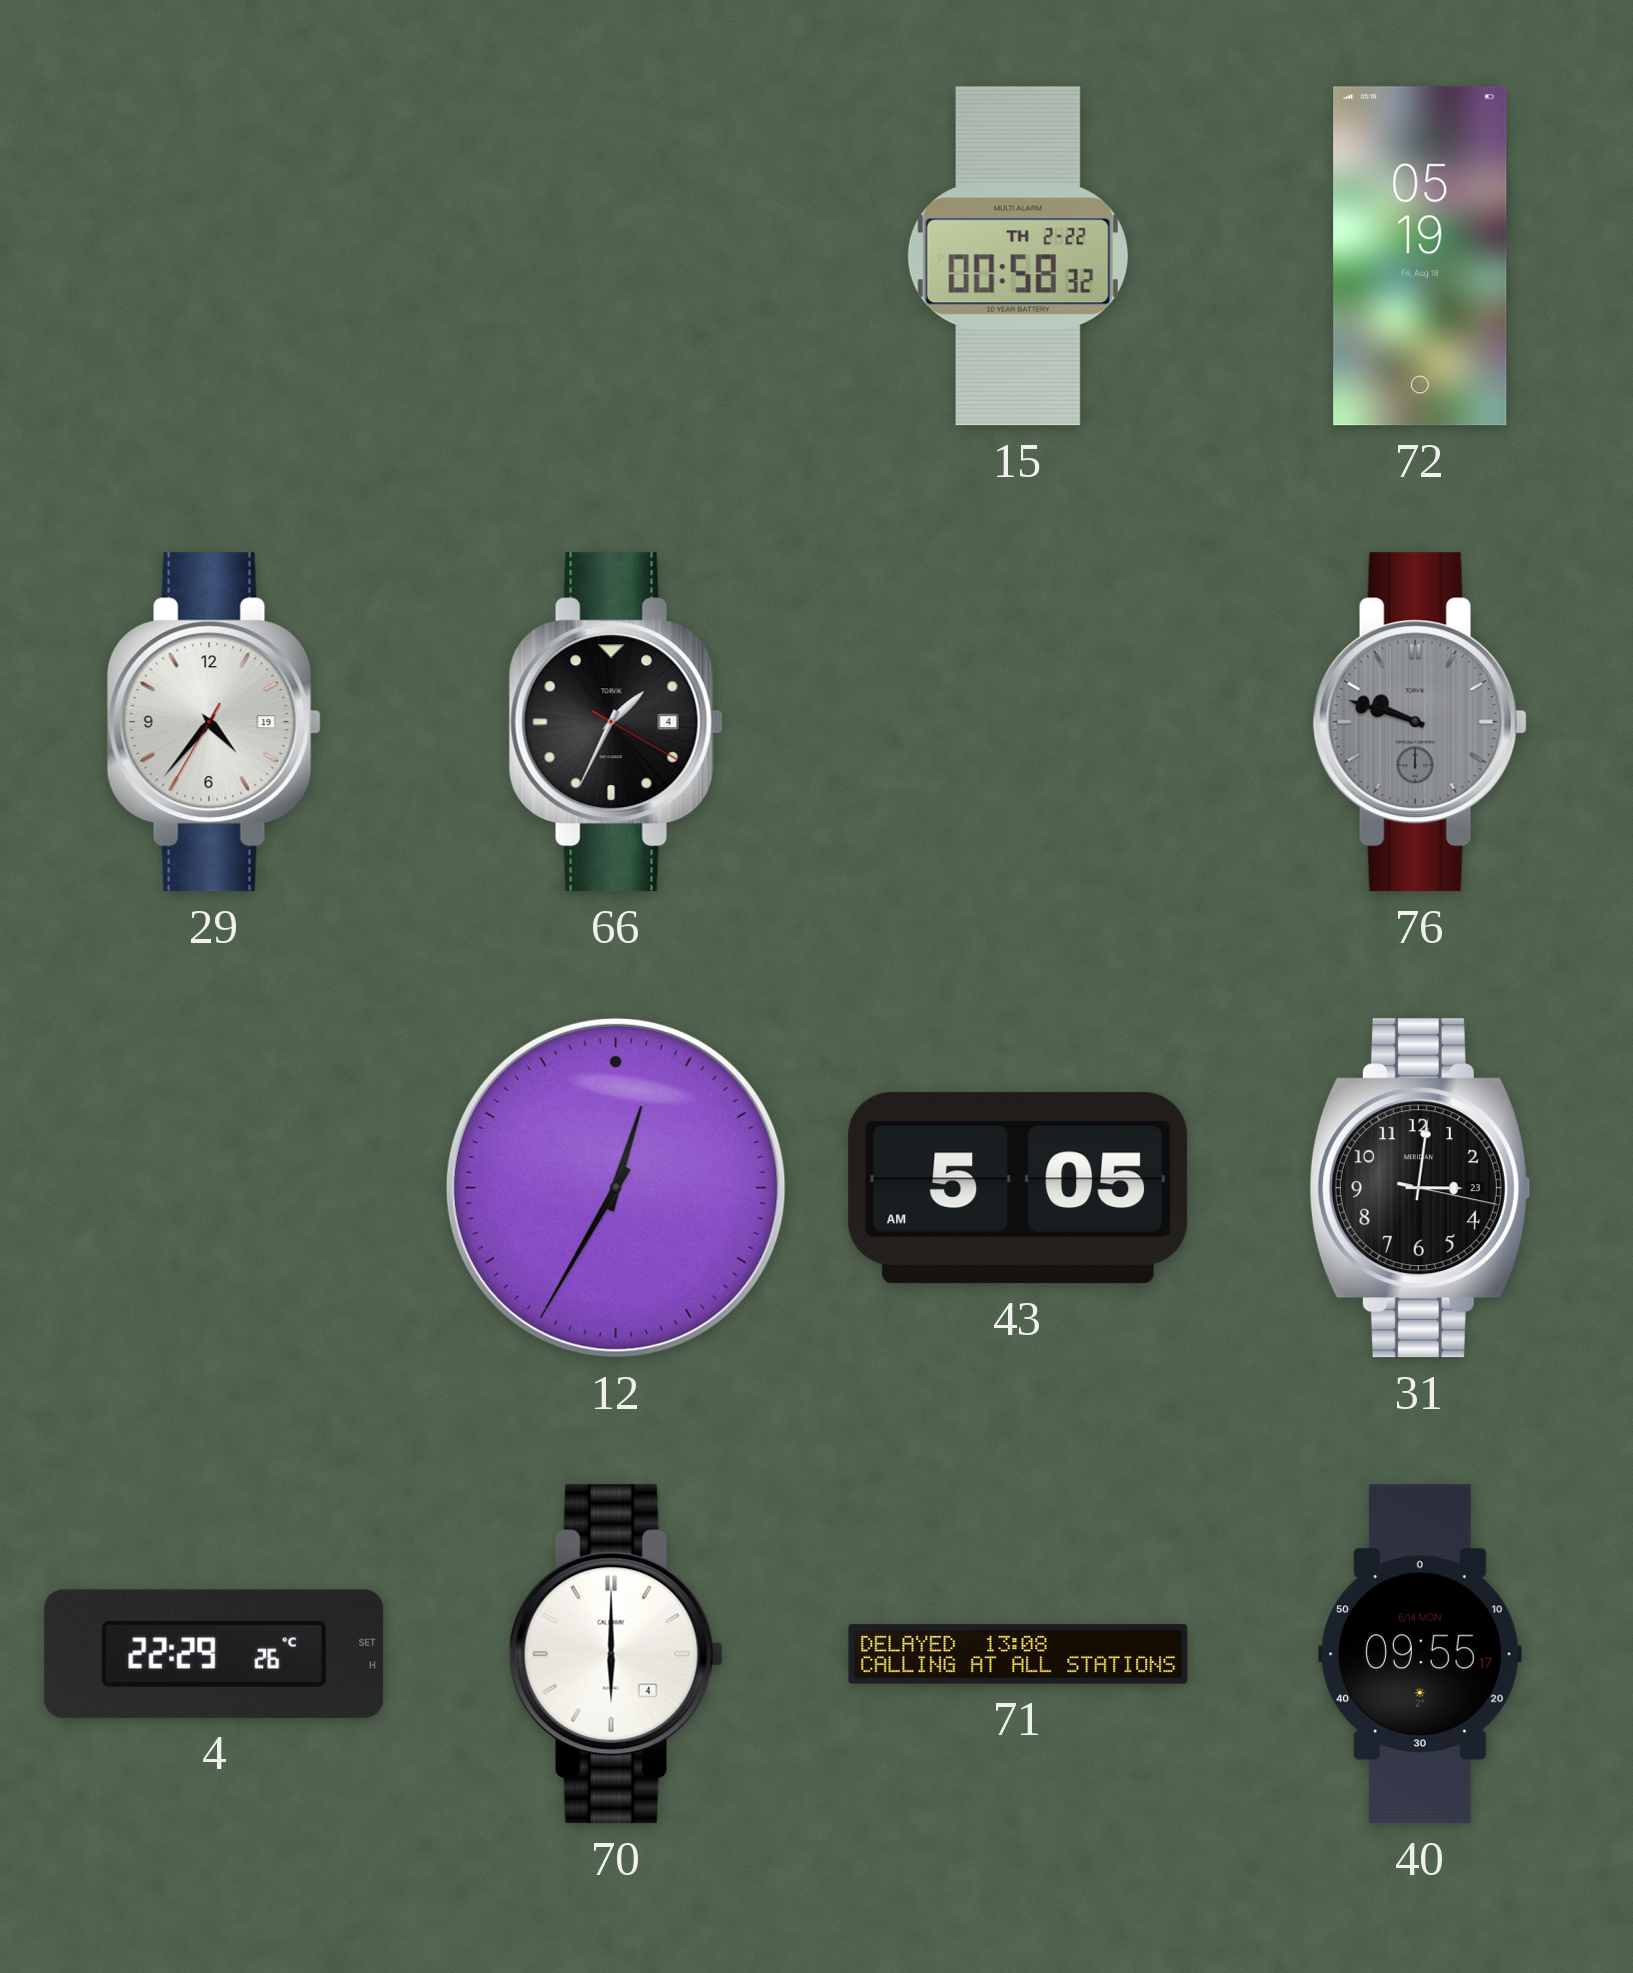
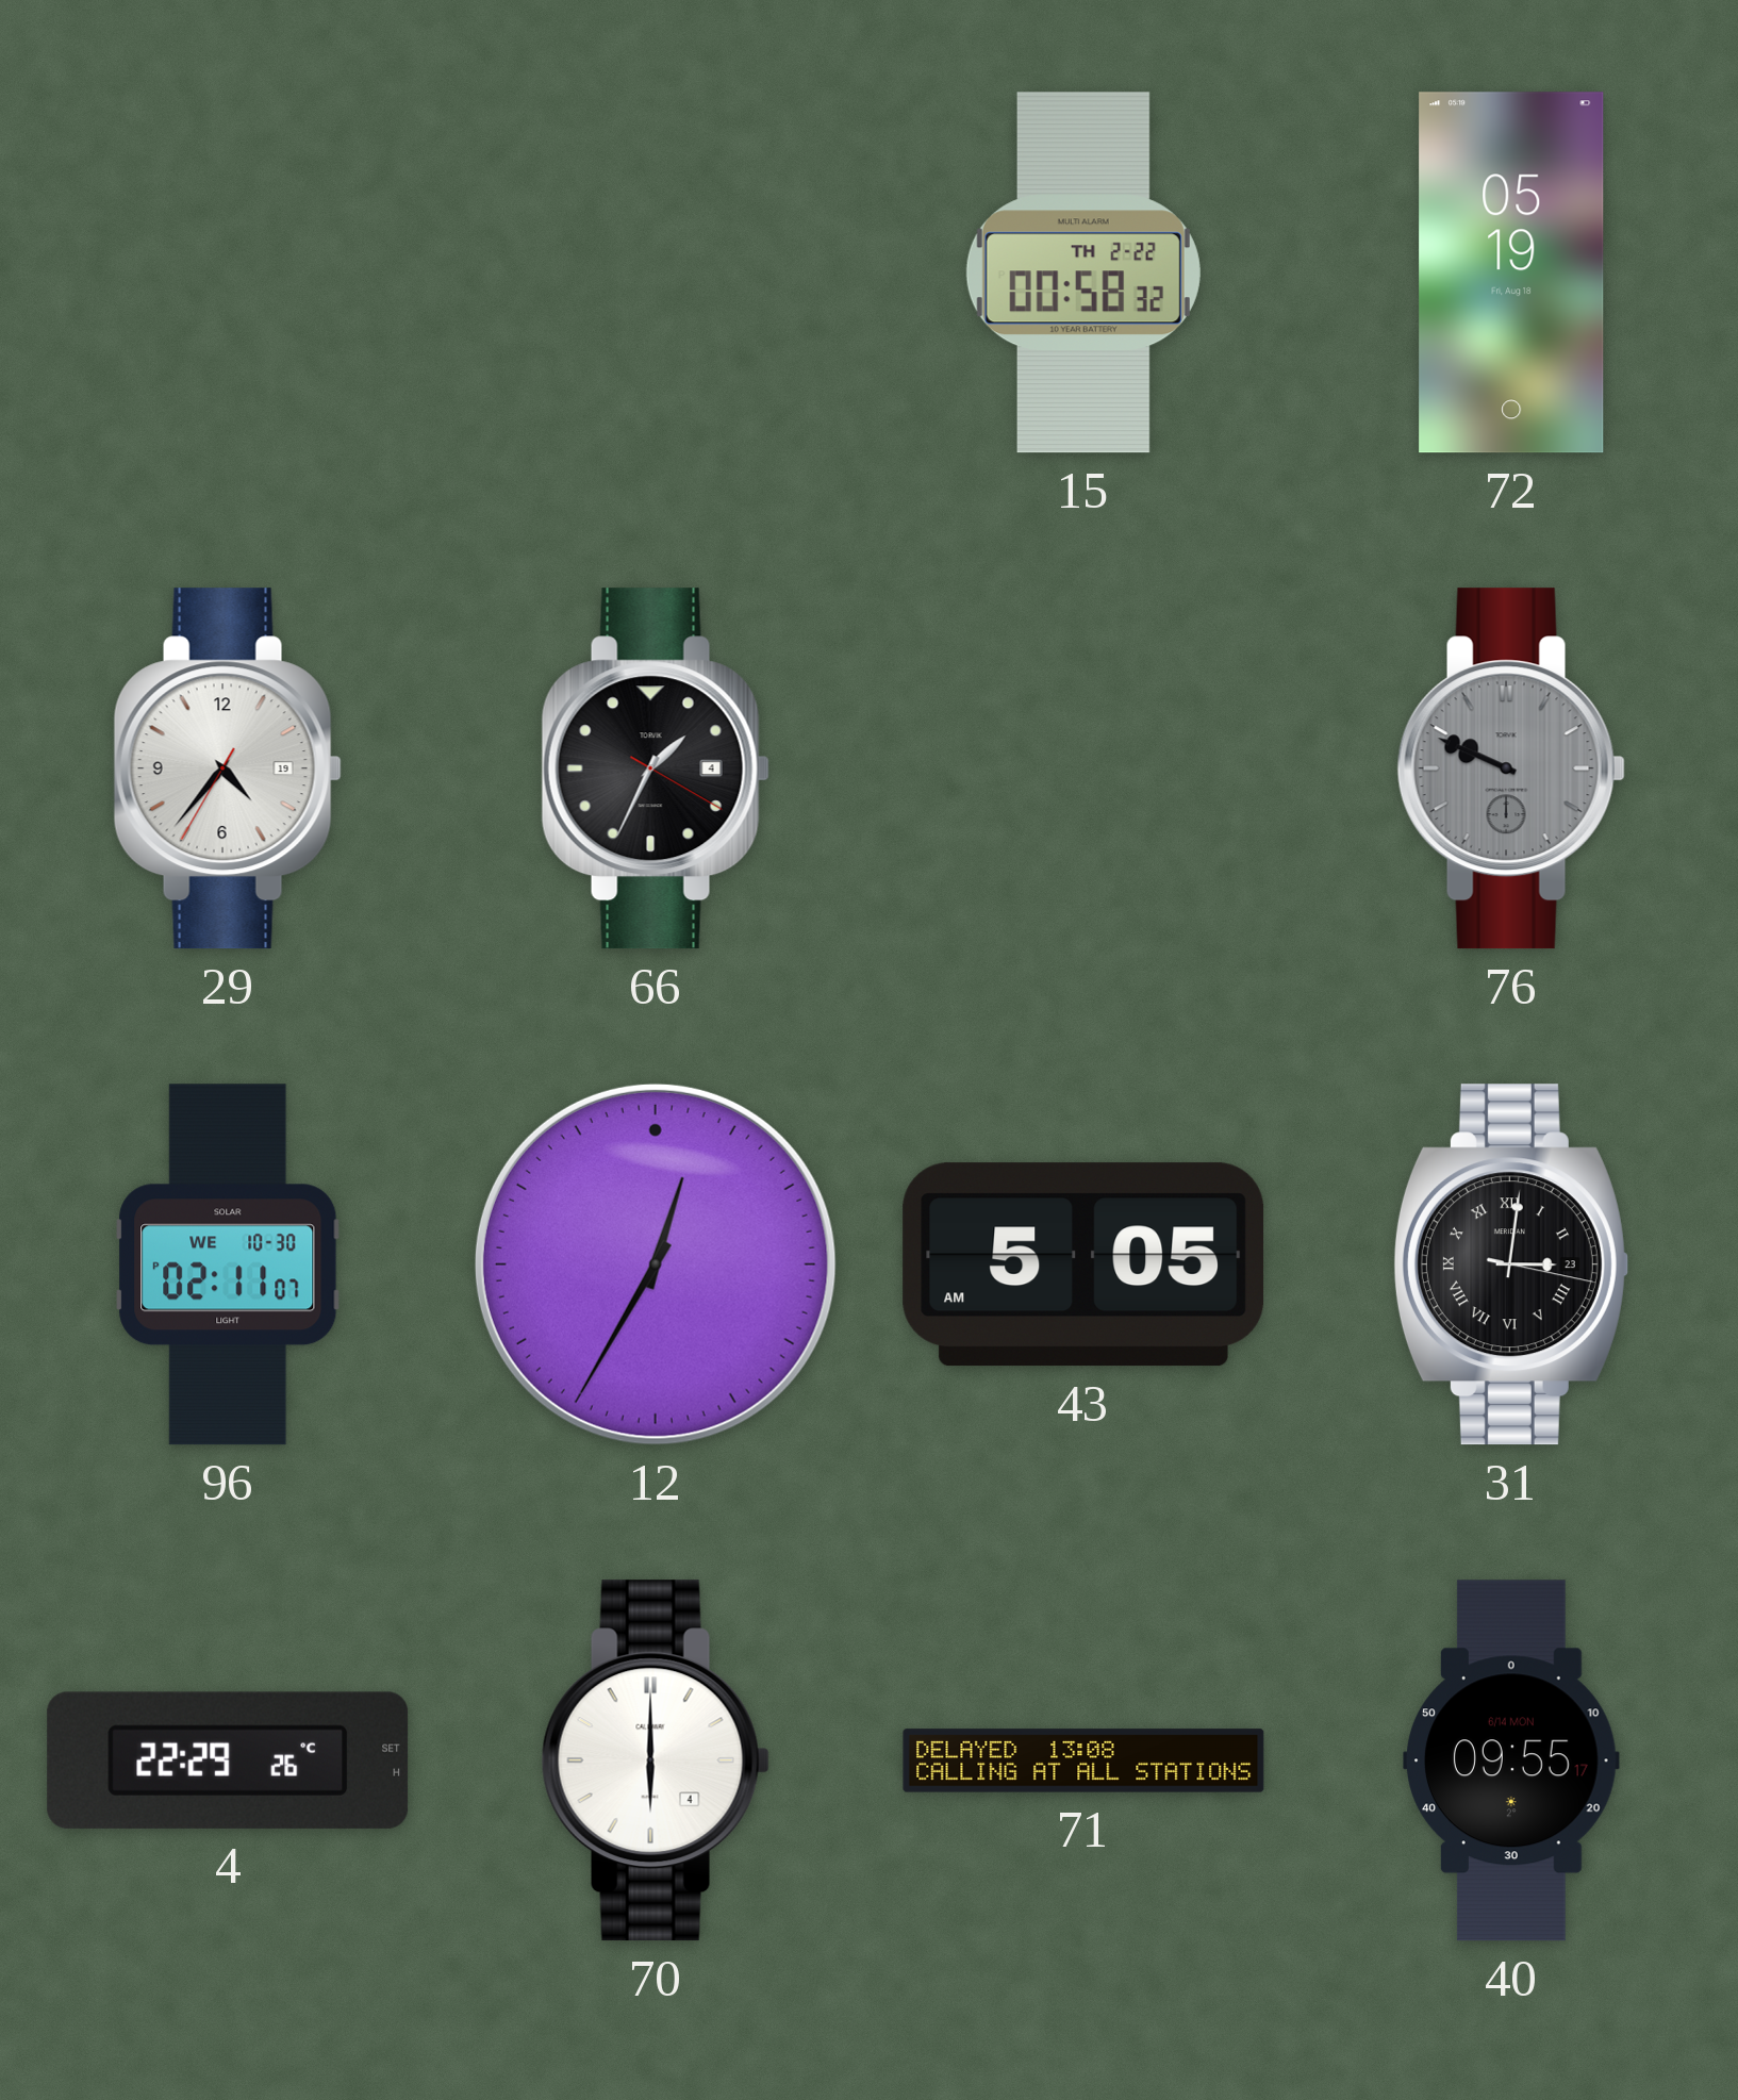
76: 9:48 -> 9:49 (1511, 768)
96: none -> 02:11 (228, 1264)
31 numerals: Arabic -> Roman (1510, 1264)
